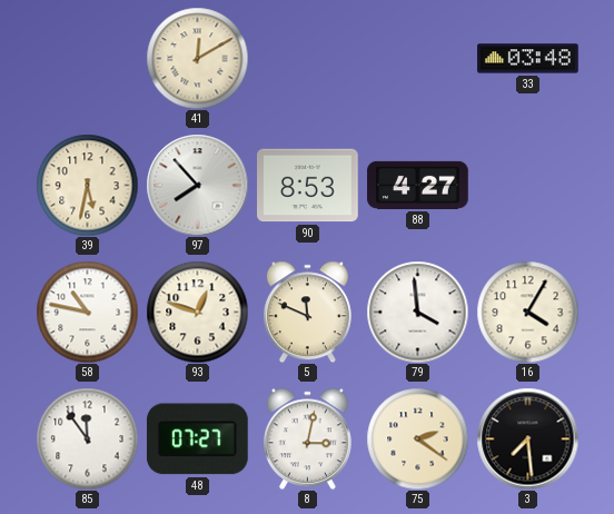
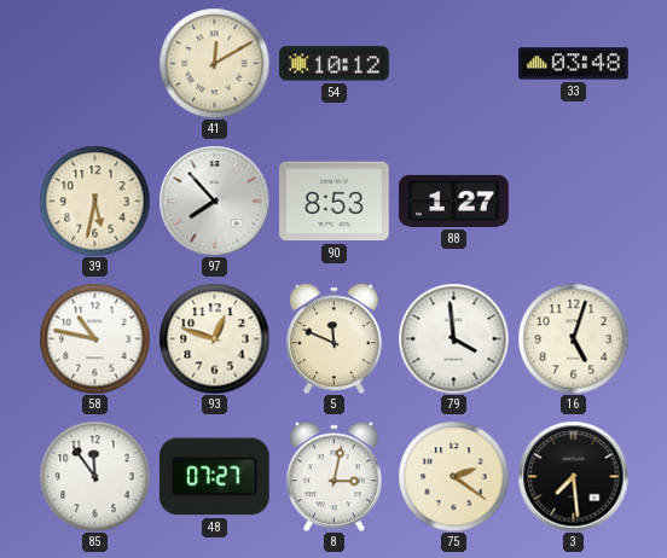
54: none -> 10:12 (335, 64)
88: 4:27 -> 1:27 (454, 200)
16: 4:05 -> 5:03 (573, 338)
